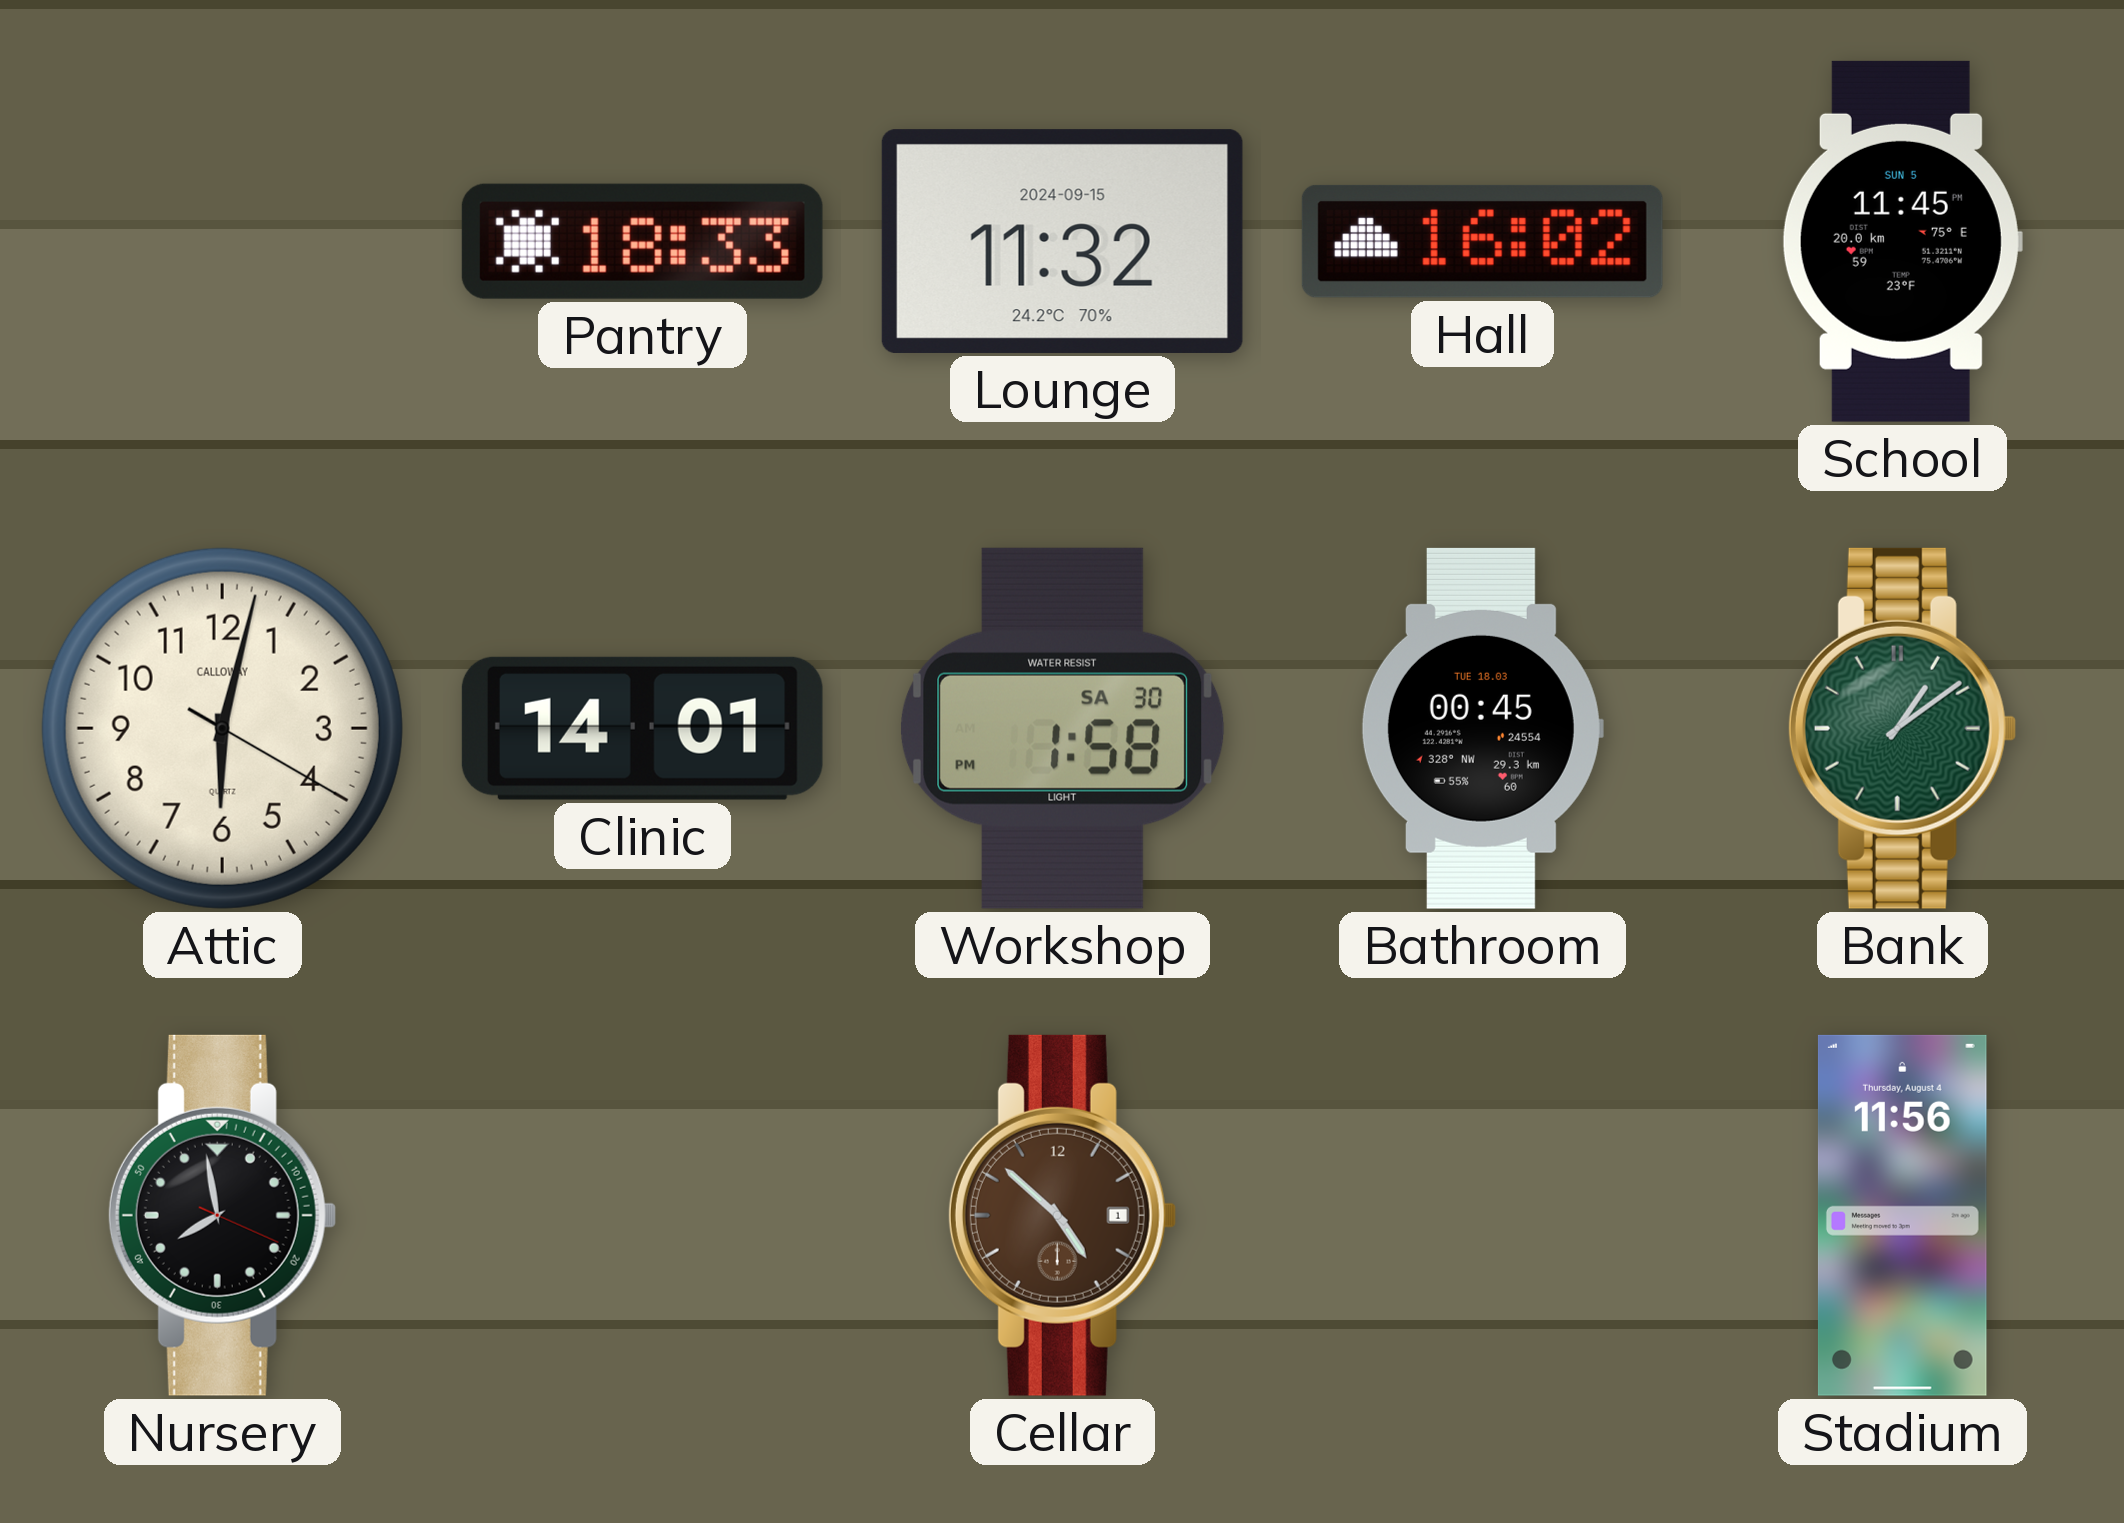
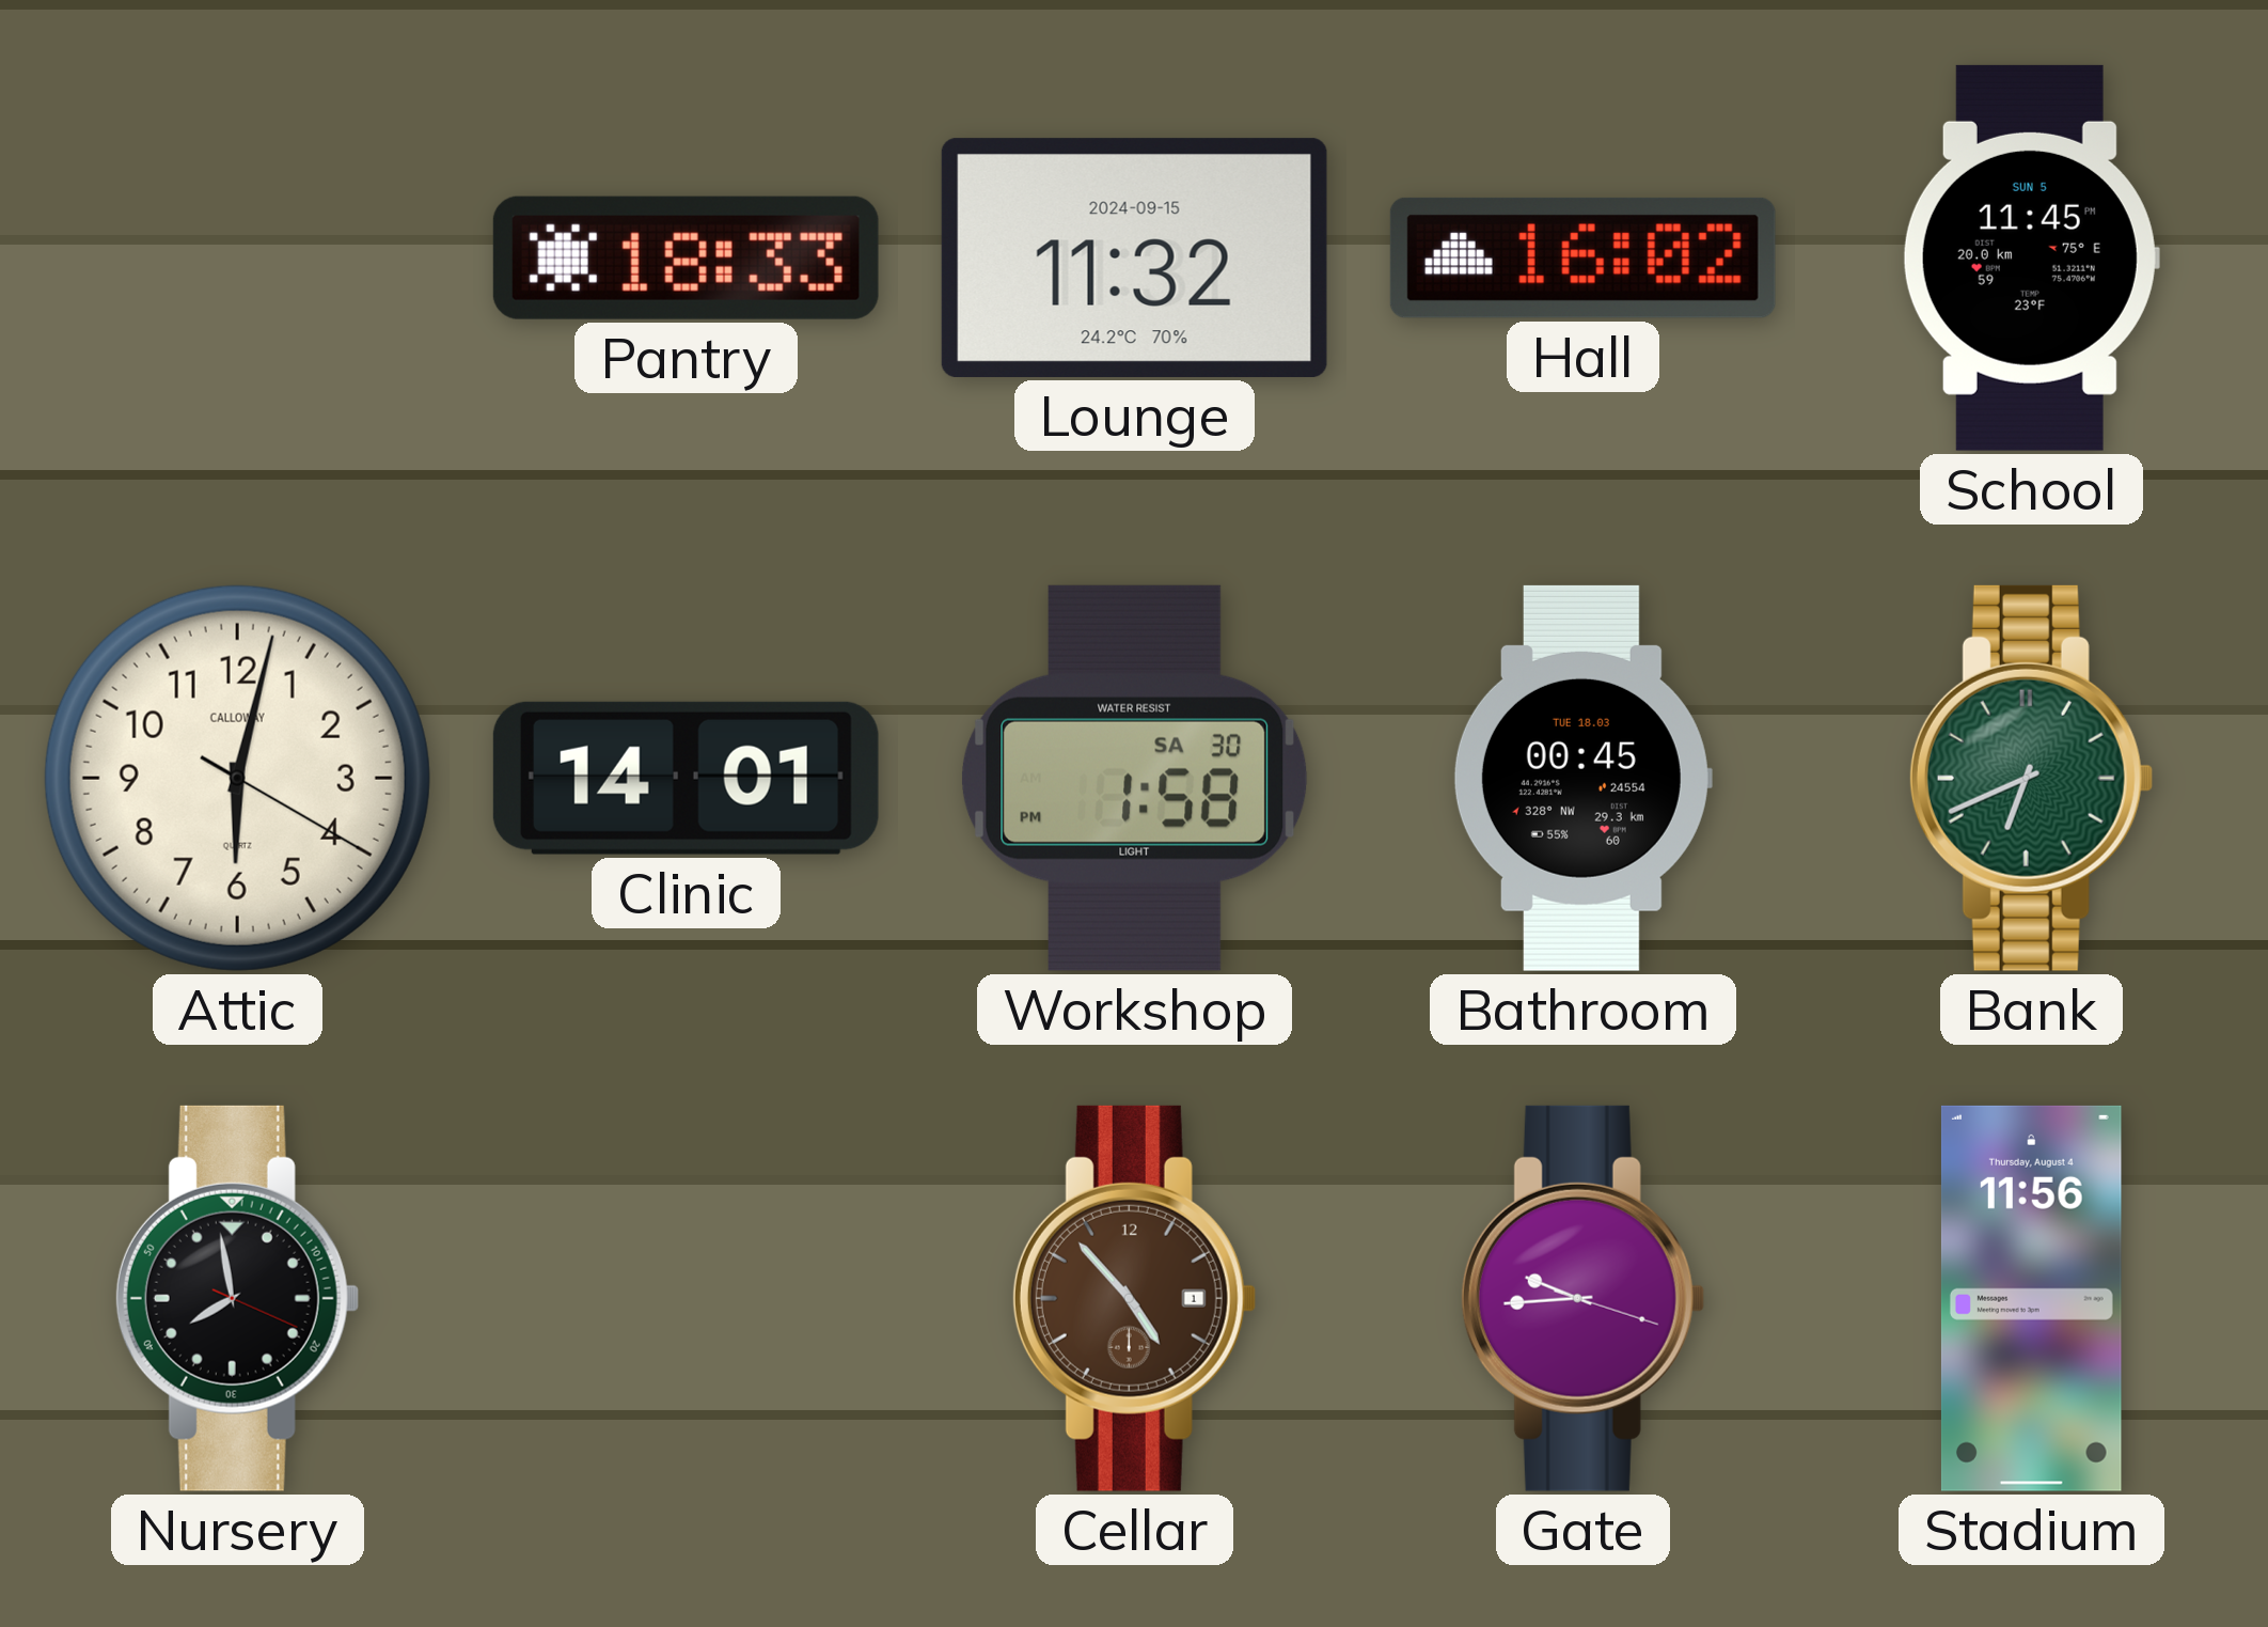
Bank: 1:09 -> 6:41 (2031, 778)
Cellar: 4:52 -> 4:53 (1134, 1298)
Gate: none -> 9:44 (1582, 1298)
